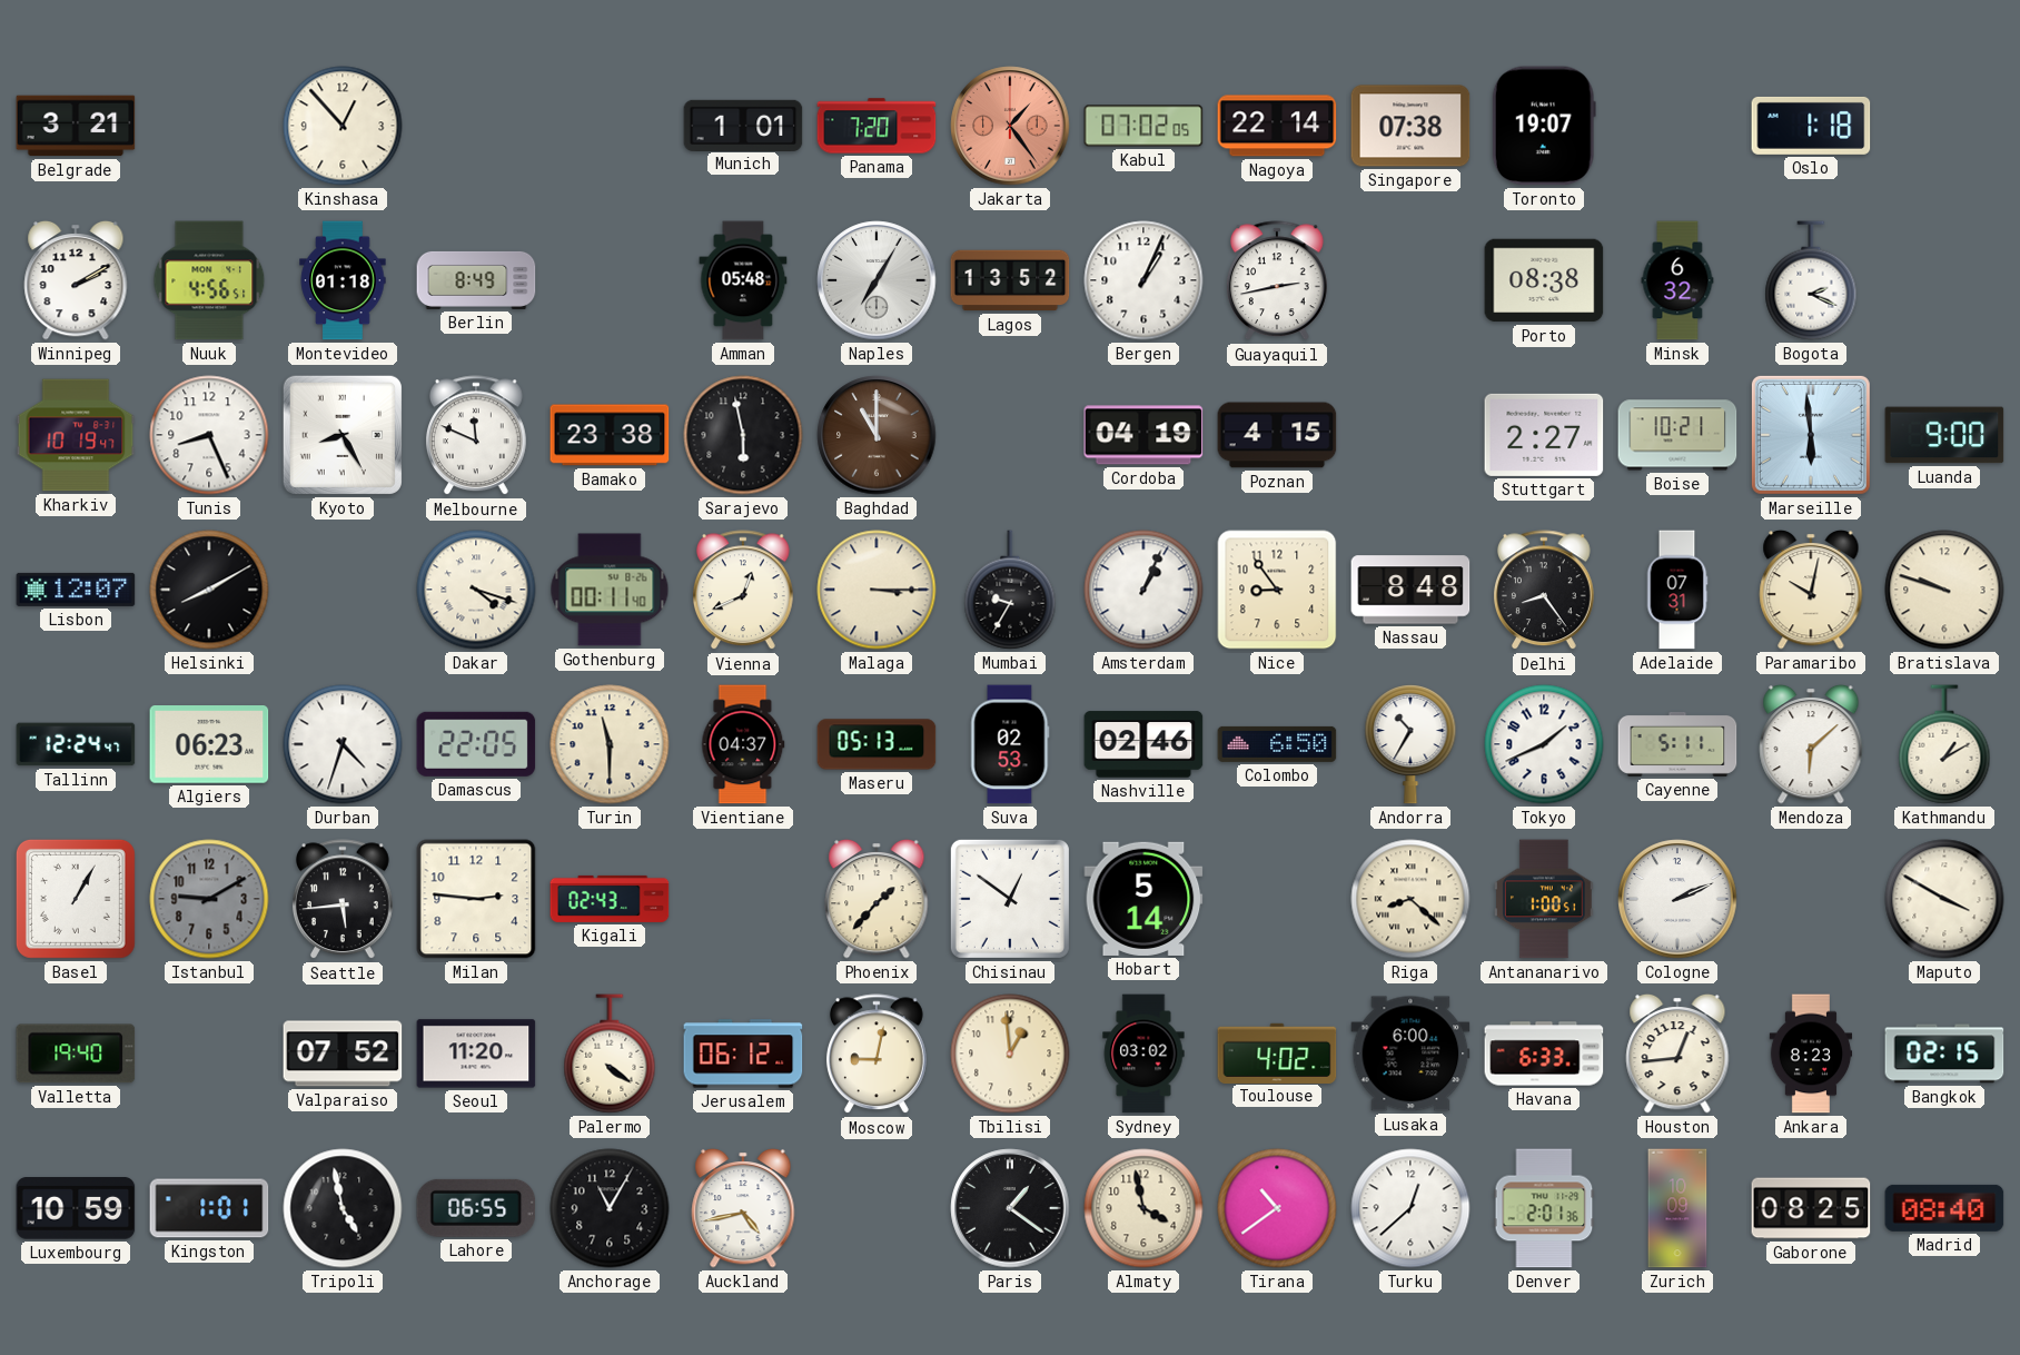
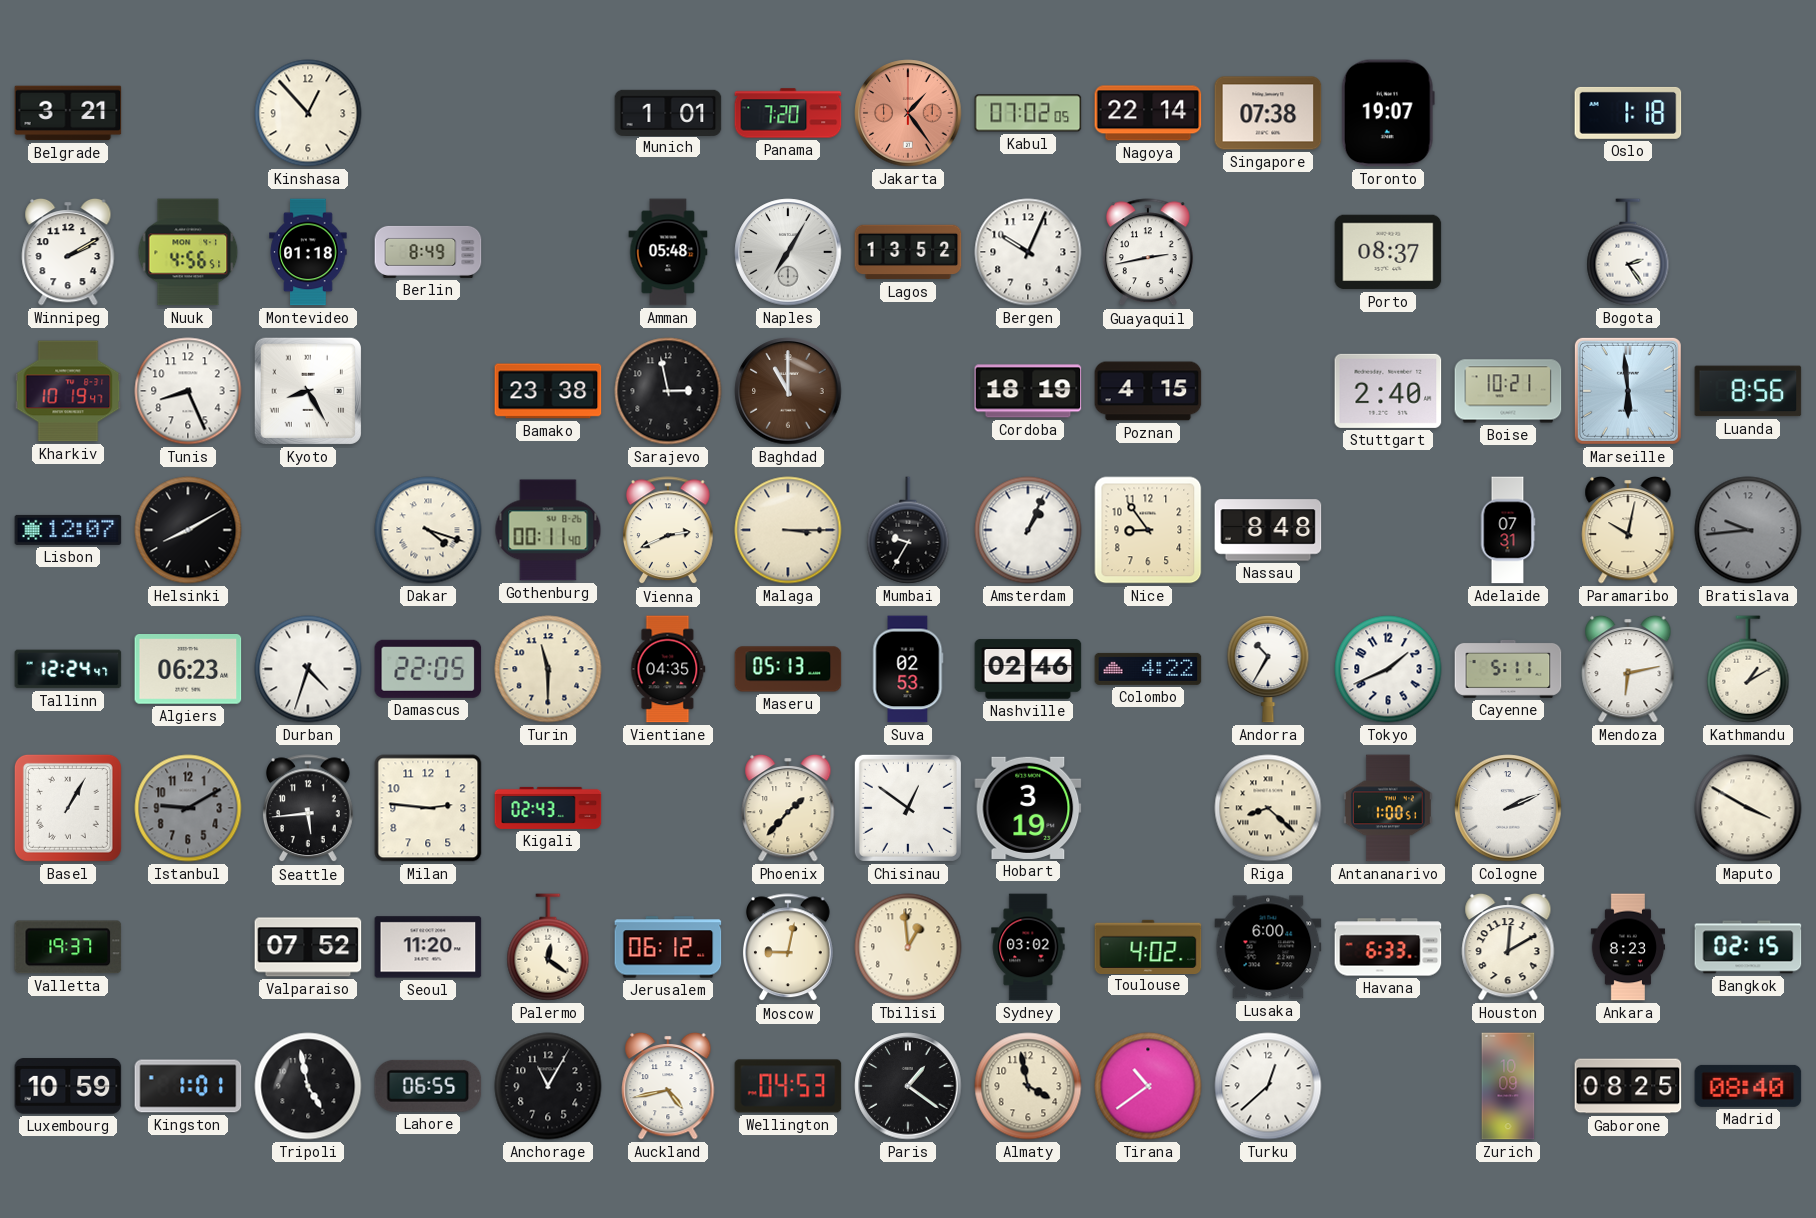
Bergen: 1:04 -> 10:04 (1028, 252)
Porto: 08:38 -> 08:37 (1388, 252)
Minsk: 6:32 -> none (1677, 280)
Bogota: 2:19 -> 2:24 (1628, 252)
Melbourne: 11:49 -> none (476, 436)
Sarajevo: 5:58 -> 2:58 (668, 391)
Cordoba: 04:19 -> 18:19 (1028, 391)
Stuttgart: 2:27 -> 2:40 (1388, 391)
Luanda: 9:00 -> 8:56 (1748, 391)
Vienna: 12:41 -> 2:41 (668, 531)
Delhi: 8:24 -> none (1544, 591)
Bratislava: 9:48 -> 9:44 (1748, 530)
Bratislava dial: cream -> grey (1748, 530)
Vientiane: 04:37 -> 04:35 (668, 669)
Colombo: 6:50 -> 4:22 (1148, 669)
Mendoza: 6:08 -> 6:13 (1628, 669)
Hobart: 5:14 -> 3:19 (1028, 808)
Valletta: 19:40 -> 19:37 (68, 947)
Palermo: 4:21 -> 12:21 (548, 947)
Houston: 12:44 -> 12:10 (1508, 947)
Wellington: none -> 04:53 (788, 1086)
Denver: 2:01 -> none (1544, 1208)
